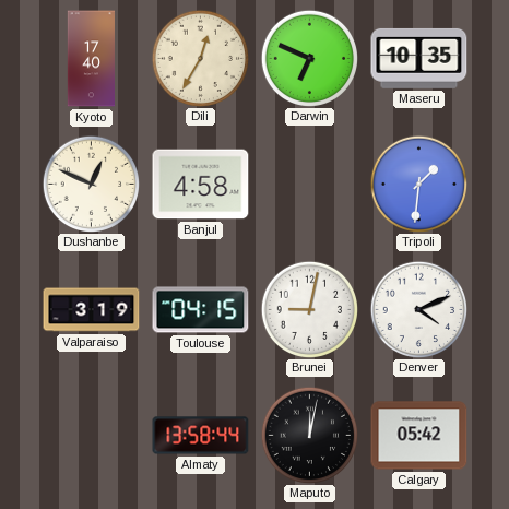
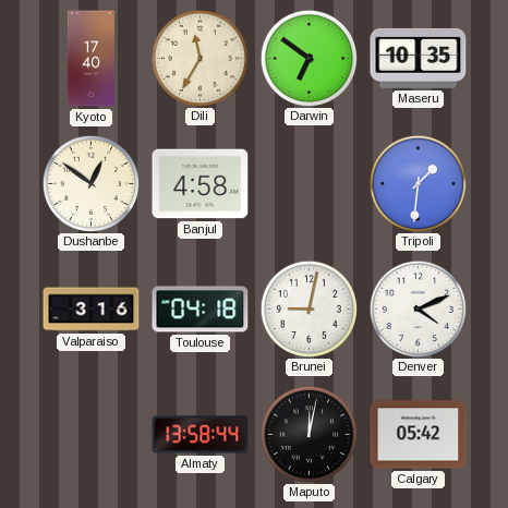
Dili: 12:35 -> 11:35 (199, 58)
Darwin: 6:49 -> 6:51 (309, 58)
Dushanbe: 12:49 -> 12:51 (90, 183)
Valparaiso: 3:19 -> 3:16 (92, 310)
Toulouse: 04:15 -> 04:18 (201, 310)
